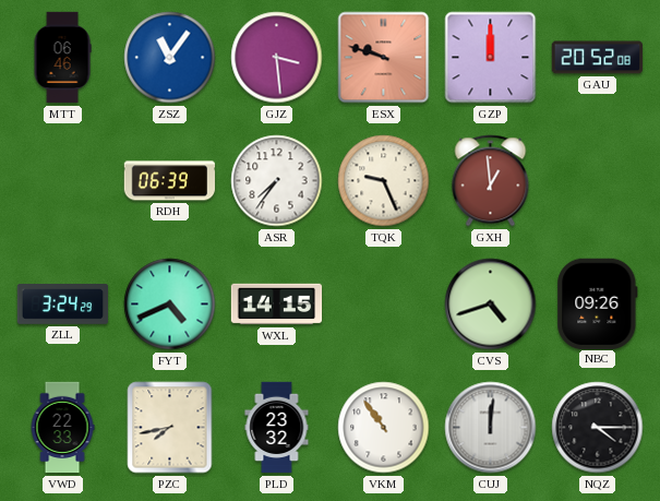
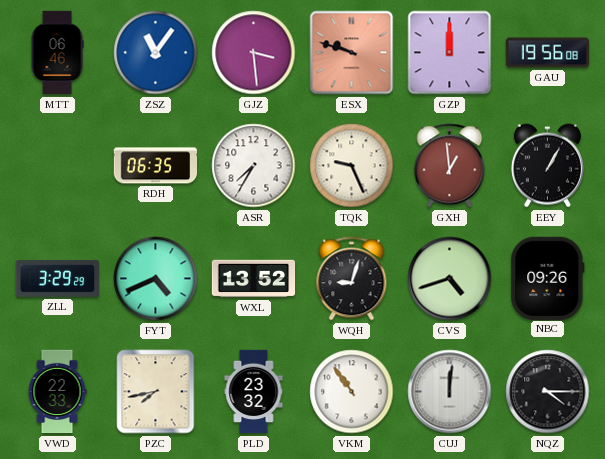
GAU: 20:52 -> 19:56 (548, 53)
RDH: 06:39 -> 06:35 (156, 166)
ASR: 7:36 -> 7:35 (254, 166)
EEY: none -> 1:05 (547, 166)
ZLL: 3:24 -> 3:29 (58, 279)
WXL: 14:15 -> 13:52 (254, 279)
WQH: none -> 9:03 (352, 279)
